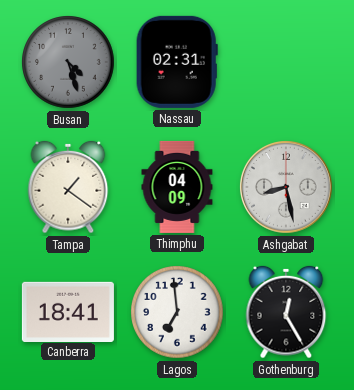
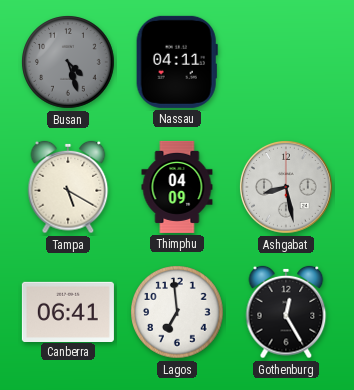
Nassau: 02:31 -> 04:11 (177, 62)
Tampa: 1:21 -> 5:20 (68, 187)
Canberra: 18:41 -> 06:41 (68, 311)
